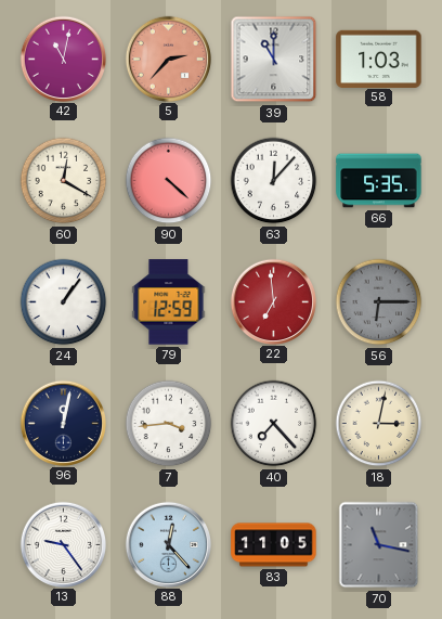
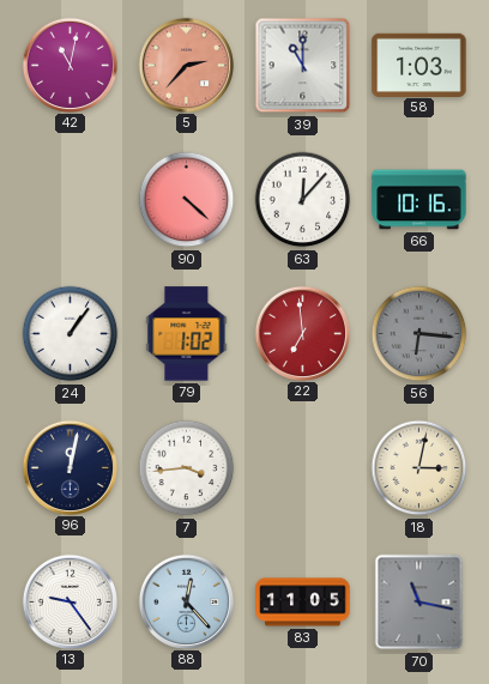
60: 12:20 -> none (64, 181)
66: 5:35 -> 10:16 (419, 200)
79: 12:59 -> 1:02 (187, 334)
56: 6:15 -> 6:16 (419, 334)
40: 7:23 -> none (274, 424)
